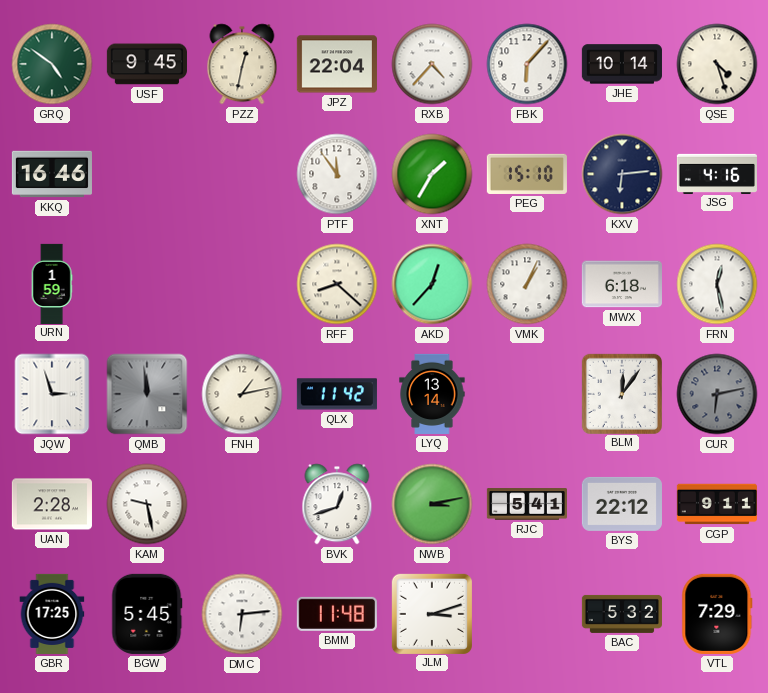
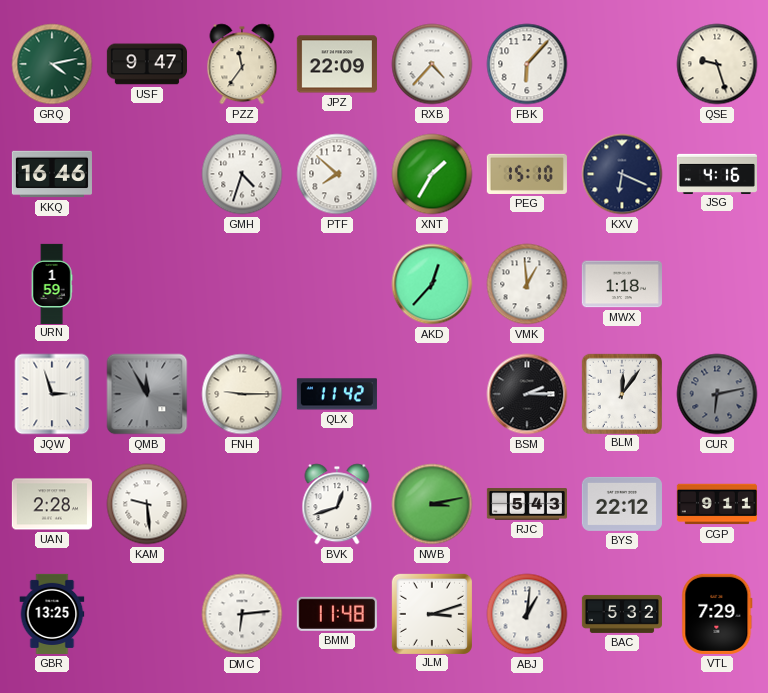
GRQ: 4:51 -> 4:13 (52, 64)
USF: 9:45 -> 9:47 (147, 64)
PZZ: 12:32 -> 11:36 (242, 64)
JPZ: 22:04 -> 22:09 (337, 64)
JHE: 10:14 -> none (622, 64)
QSE: 4:27 -> 9:27 (717, 64)
GMH: none -> 4:33 (242, 174)
PTF: 11:54 -> 7:52 (337, 174)
KXV: 6:14 -> 6:19 (622, 174)
RFF: 8:22 -> none (337, 284)
VMK: 1:04 -> 12:59 (527, 284)
MWX: 6:18 -> 1:18 (622, 284)
FRN: 12:28 -> none (717, 284)
QMB: 11:59 -> 11:55 (147, 394)
FNH: 1:13 -> 9:15 (242, 394)
LYQ: 13:14 -> none (432, 394)
BSM: none -> 2:15 (527, 394)
KAM: 9:28 -> 9:29 (147, 504)
RJC: 5:41 -> 5:43 (527, 504)
GBR: 17:25 -> 13:25 (52, 614)
BGW: 5:45 -> none (147, 614)
ABJ: none -> 1:01 (527, 614)
